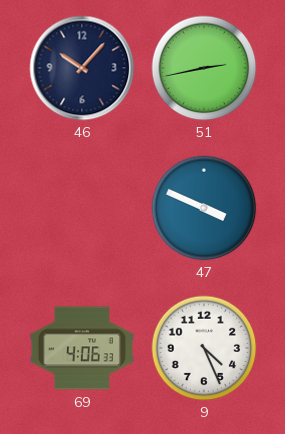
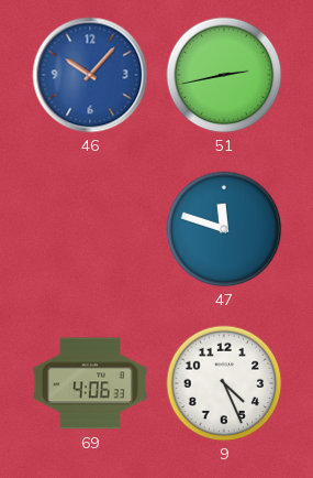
46 dial: navy -> blue (90, 75)
47: 3:49 -> 11:48 (224, 229)
